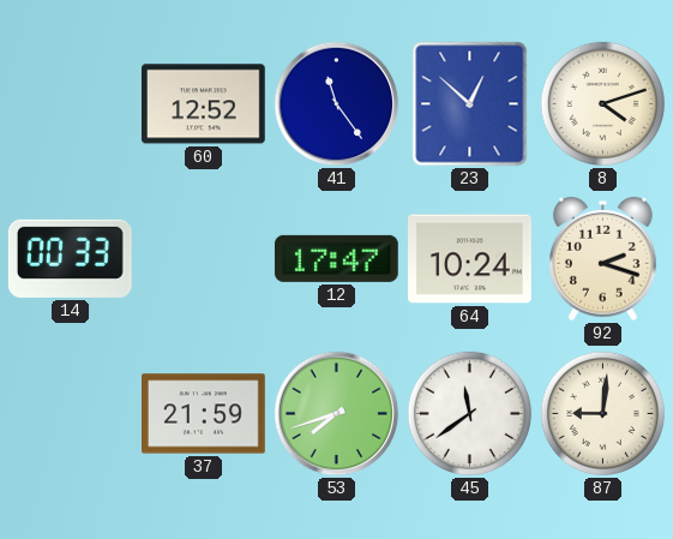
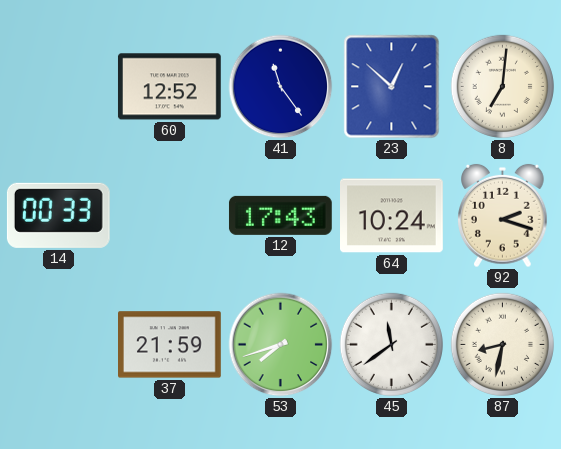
8: 4:12 -> 7:01 (502, 86)
12: 17:47 -> 17:43 (280, 215)
87: 9:01 -> 8:32 (502, 344)
